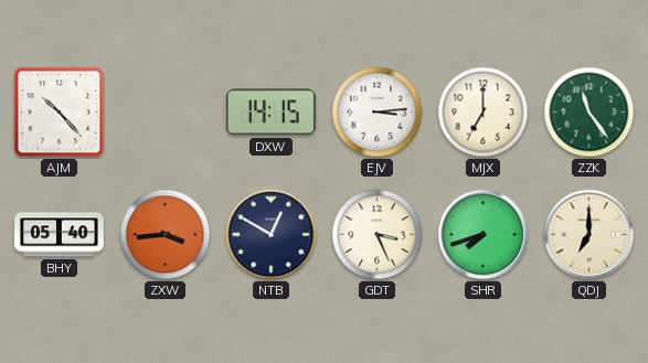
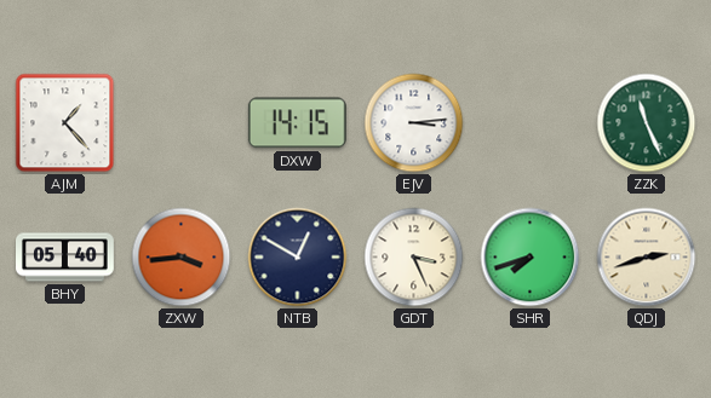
AJM: 10:23 -> 1:23 (65, 123)
MJX: 7:00 -> none (484, 113)
ZZK: 11:24 -> 11:26 (647, 123)
QDJ: 7:00 -> 2:42 (647, 258)
